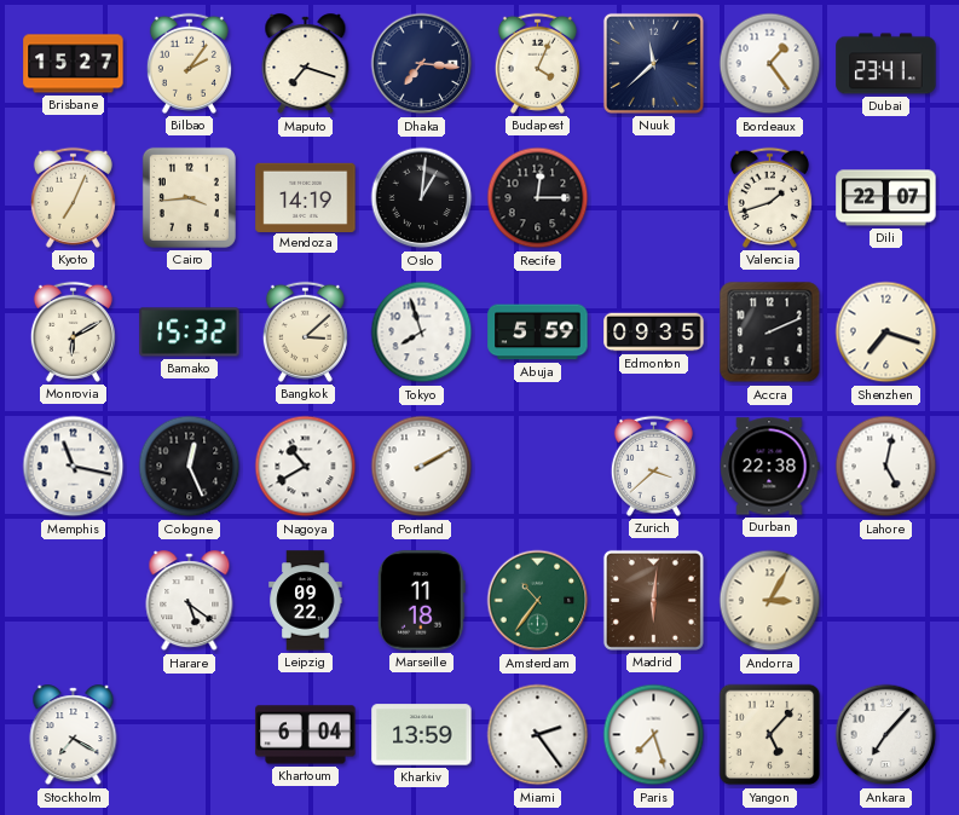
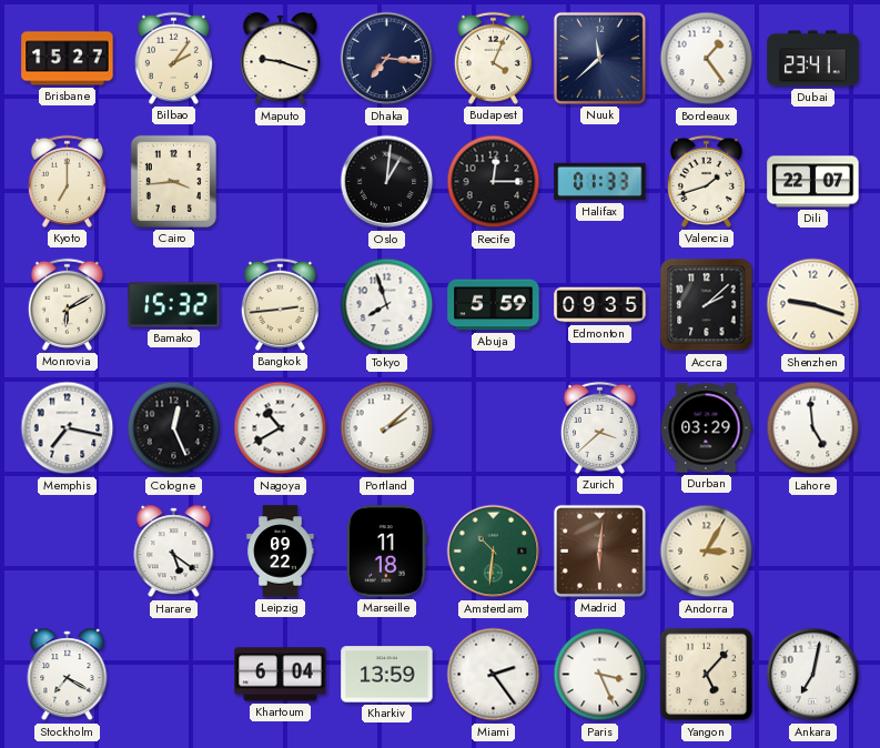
Maputo: 7:18 -> 9:18 (281, 59)
Kyoto: 7:04 -> 7:00 (67, 181)
Mendoza: 14:19 -> none (306, 197)
Halifax: none -> 01:33 (600, 182)
Bangkok: 3:08 -> 2:44 (280, 304)
Accra: 2:11 -> 2:08 (707, 305)
Shenzhen: 7:18 -> 9:18 (813, 305)
Memphis: 11:17 -> 7:17 (68, 428)
Portland: 2:10 -> 2:08 (387, 428)
Durban: 22:38 -> 03:29 (706, 428)
Lahore: 5:02 -> 4:59 (813, 428)
Amsterdam: 10:36 -> 10:31 (494, 552)
Paris: 7:27 -> 3:26 (600, 675)
Ankara: 7:07 -> 7:02 (813, 675)
